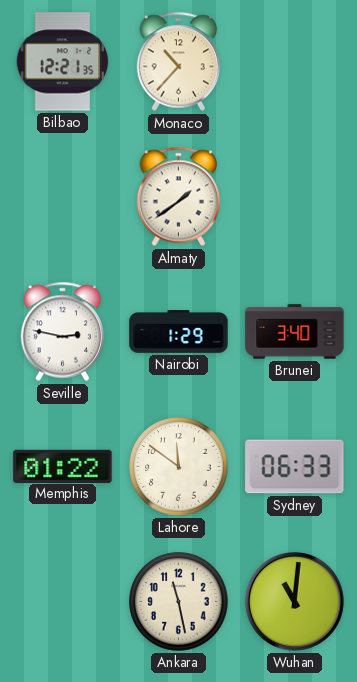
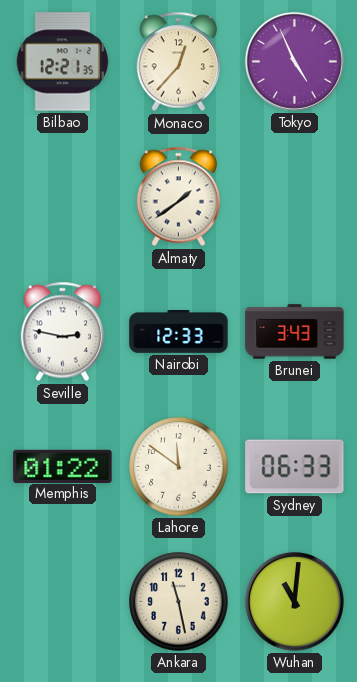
Monaco: 10:37 -> 12:37 (179, 62)
Tokyo: none -> 4:56 (295, 62)
Nairobi: 1:29 -> 12:33 (179, 332)
Brunei: 3:40 -> 3:43 (295, 332)
